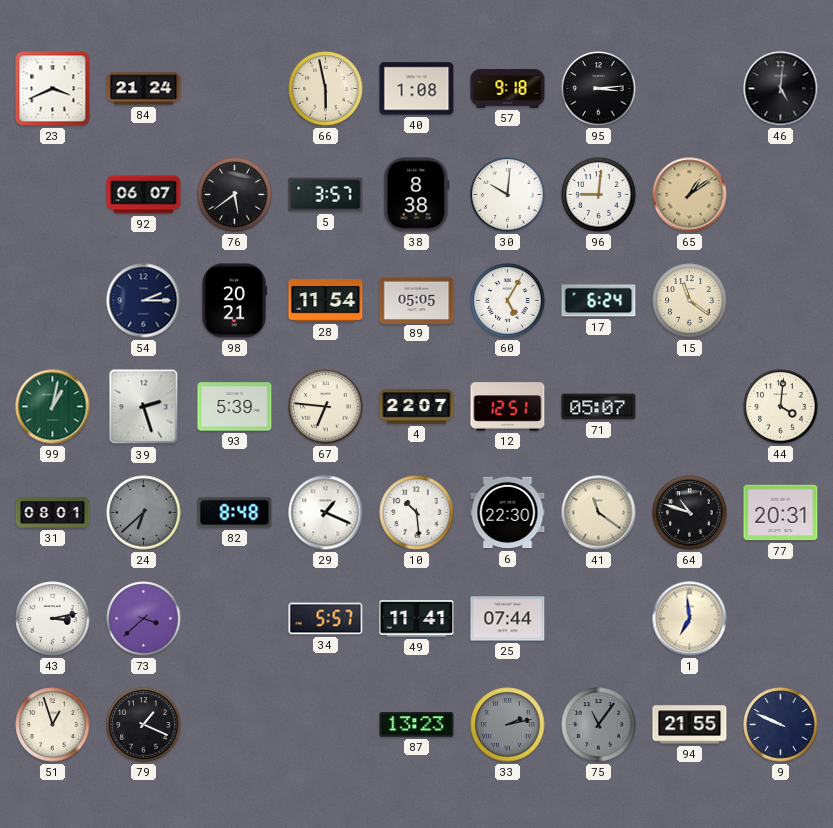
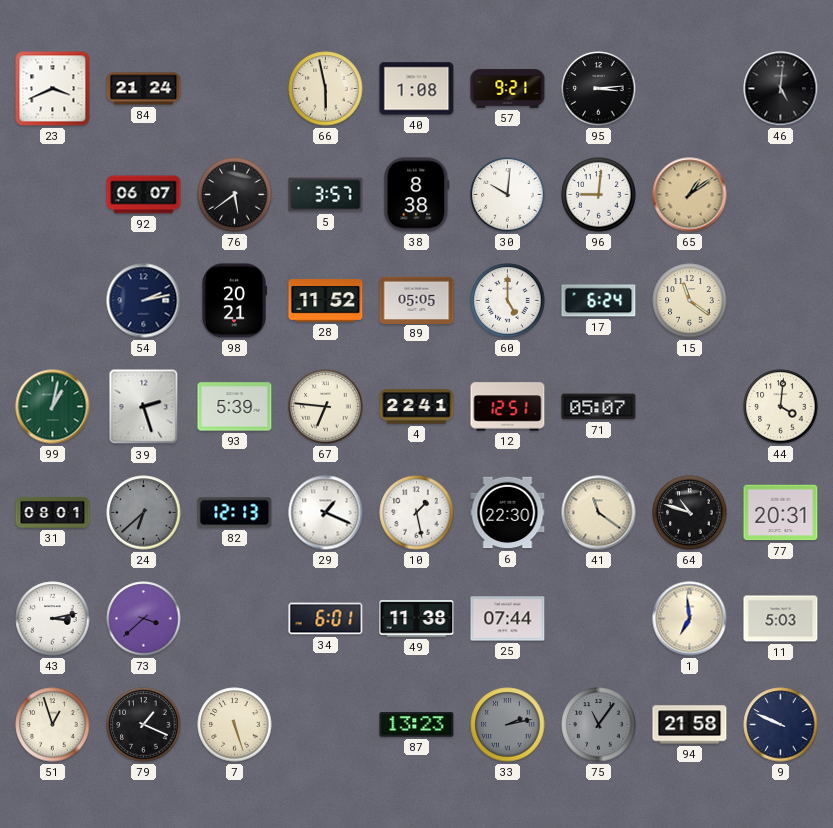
57: 9:18 -> 9:21 (508, 89)
54: 2:15 -> 2:13 (144, 301)
28: 11:54 -> 11:52 (326, 301)
60: 5:05 -> 5:00 (508, 301)
4: 22:07 -> 22:41 (417, 407)
82: 8:48 -> 12:13 (235, 513)
10: 10:29 -> 1:28 (417, 513)
34: 5:57 -> 6:01 (326, 619)
49: 11:41 -> 11:38 (417, 619)
11: none -> 5:03 (781, 619)
7: none -> 5:27 (235, 725)
94: 21:55 -> 21:58 (690, 725)
